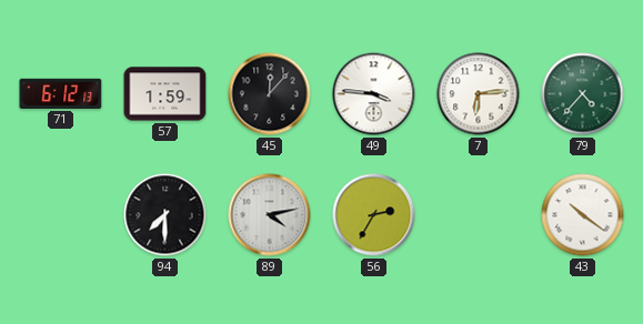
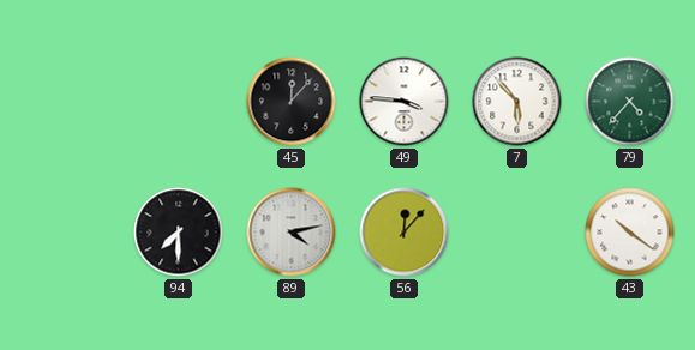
71: 6:12 -> none (61, 93)
57: 1:59 -> none (165, 94)
7: 6:14 -> 5:53 (517, 102)
56: 2:35 -> 12:07 (405, 233)
